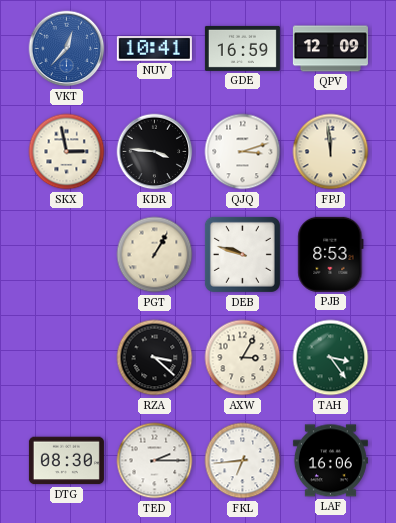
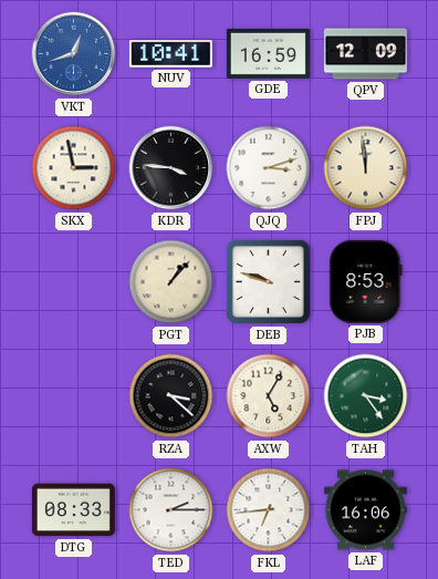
VKT: 12:37 -> 12:42 (74, 54)
PGT: 1:05 -> 1:07 (171, 282)
AXW: 3:05 -> 5:05 (269, 396)
DTG: 08:30 -> 08:33 (73, 510)
